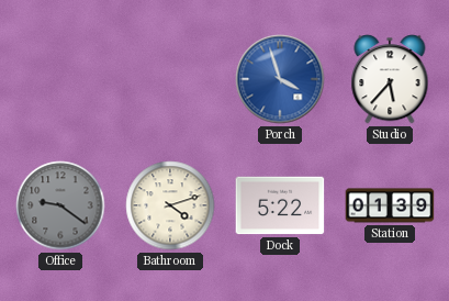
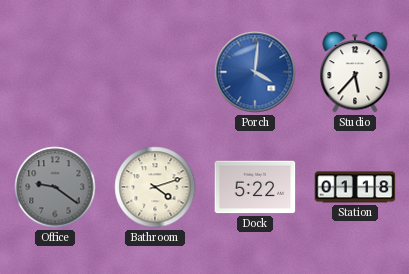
Porch: 3:57 -> 4:01 (255, 72)
Station: 01:39 -> 01:18 (355, 187)
